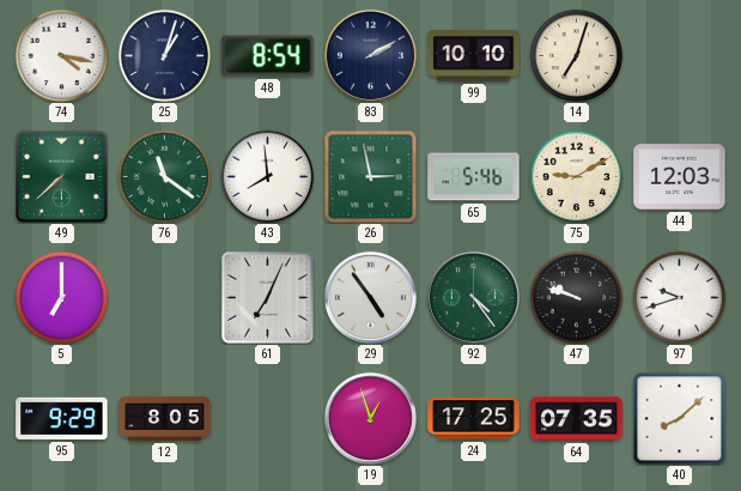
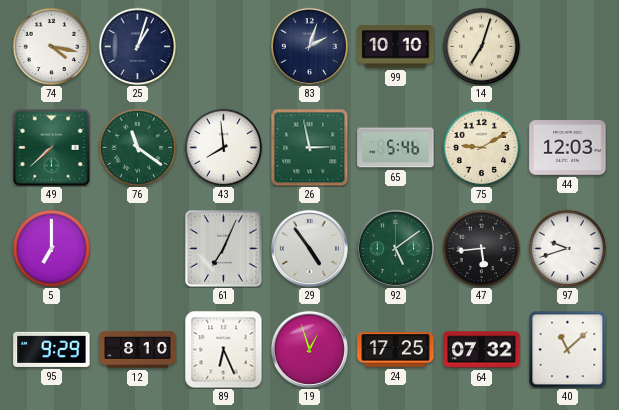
48: 8:54 -> none (268, 56)
83: 2:10 -> 2:03 (309, 46)
92: 4:24 -> 5:09 (395, 248)
47: 9:48 -> 5:44 (481, 248)
12: 8:05 -> 8:10 (138, 349)
89: none -> 6:26 (223, 349)
64: 07:35 -> 07:32 (482, 350)
40: 8:08 -> 11:08 (567, 349)
